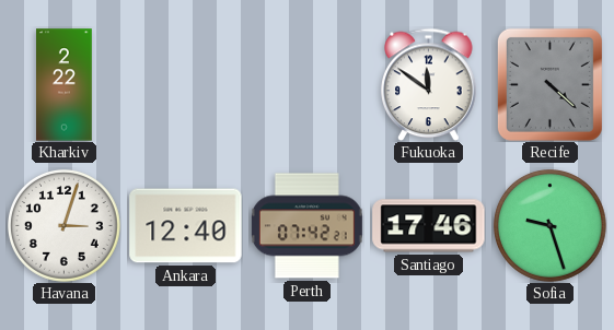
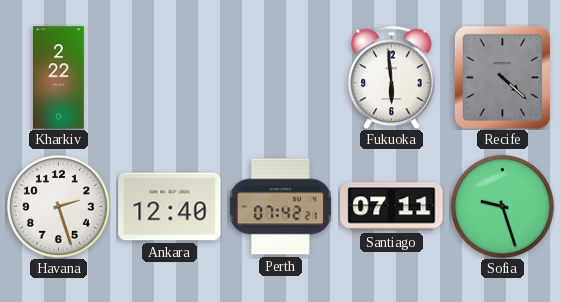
Fukuoka: 11:51 -> 5:59 (392, 77)
Havana: 3:03 -> 2:27 (58, 206)
Santiago: 17:46 -> 07:11 (392, 207)
